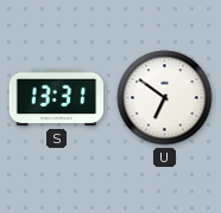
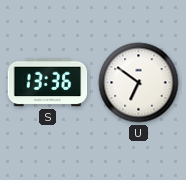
S: 13:31 -> 13:36 (48, 83)
